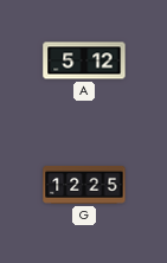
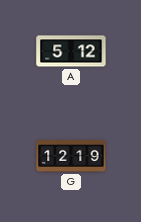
G: 12:25 -> 12:19 (71, 156)
